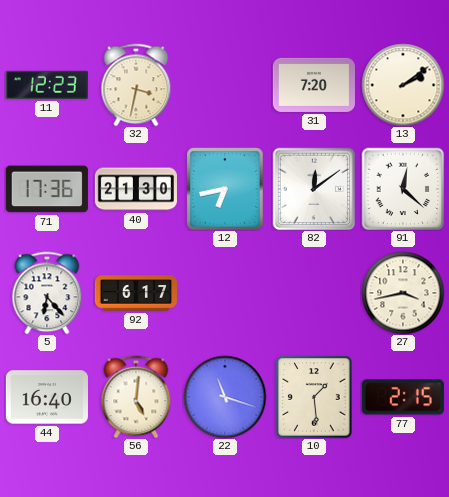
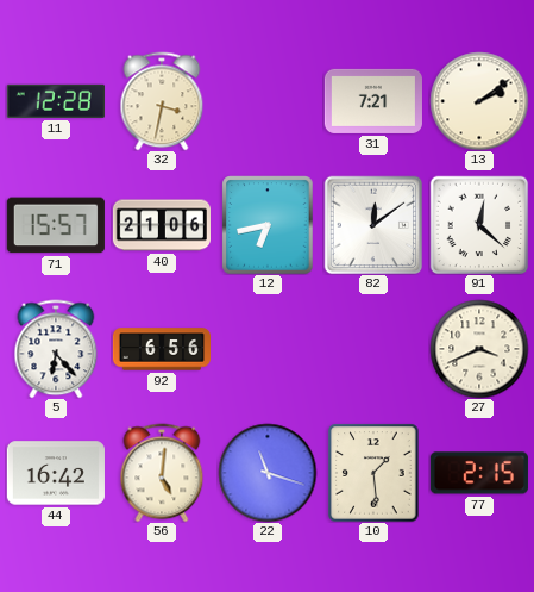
11: 12:23 -> 12:28 (56, 101)
31: 7:20 -> 7:21 (373, 101)
71: 17:36 -> 15:57 (56, 225)
40: 21:30 -> 21:06 (162, 225)
92: 6:17 -> 6:56 (161, 349)
27: 3:43 -> 3:41 (479, 349)
44: 16:40 -> 16:42 (56, 473)
